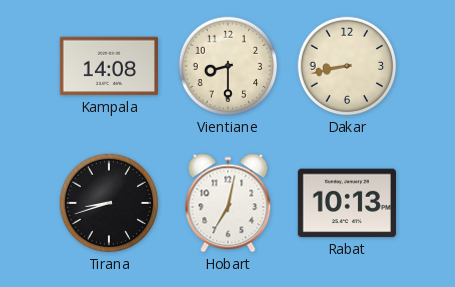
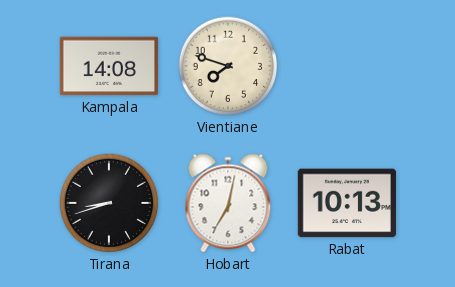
Vientiane: 8:30 -> 7:48 (228, 66)
Dakar: 8:43 -> none (347, 66)
